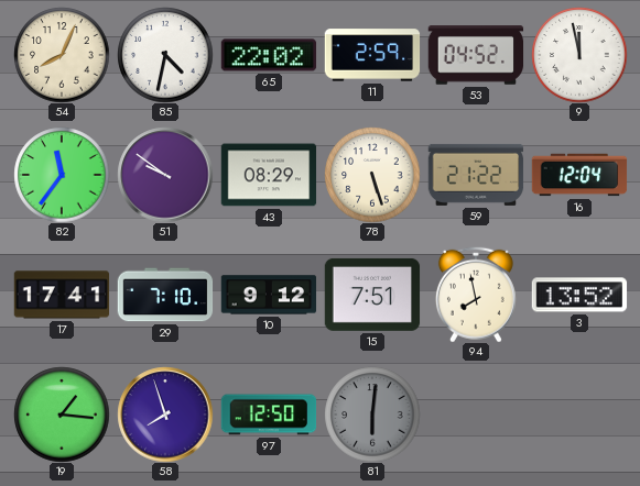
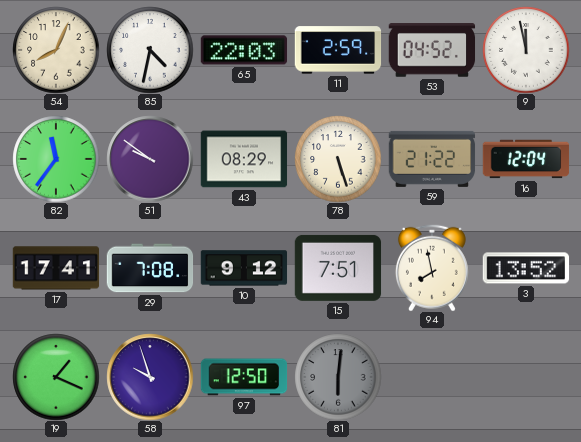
65: 22:02 -> 22:03 (244, 50)
29: 7:10 -> 7:08 (150, 268)
19: 1:16 -> 1:19 (56, 377)
58: 7:57 -> 9:57 (150, 377)
